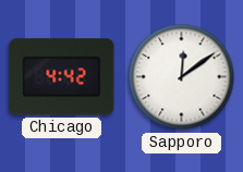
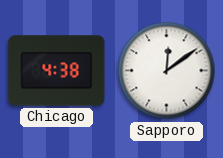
Chicago: 4:42 -> 4:38 (57, 71)
